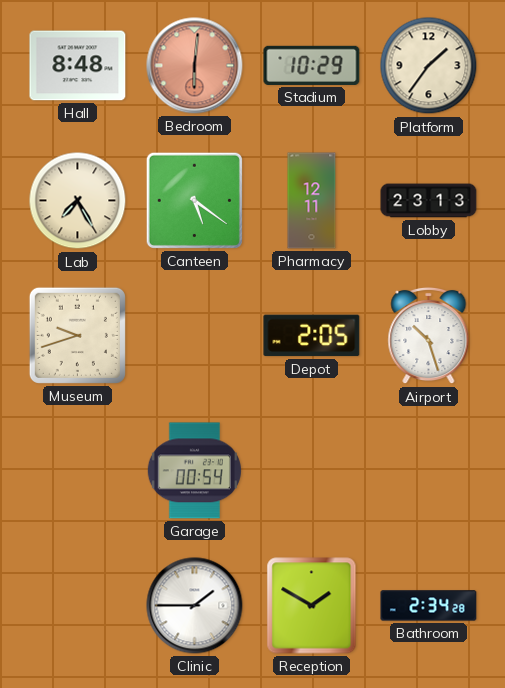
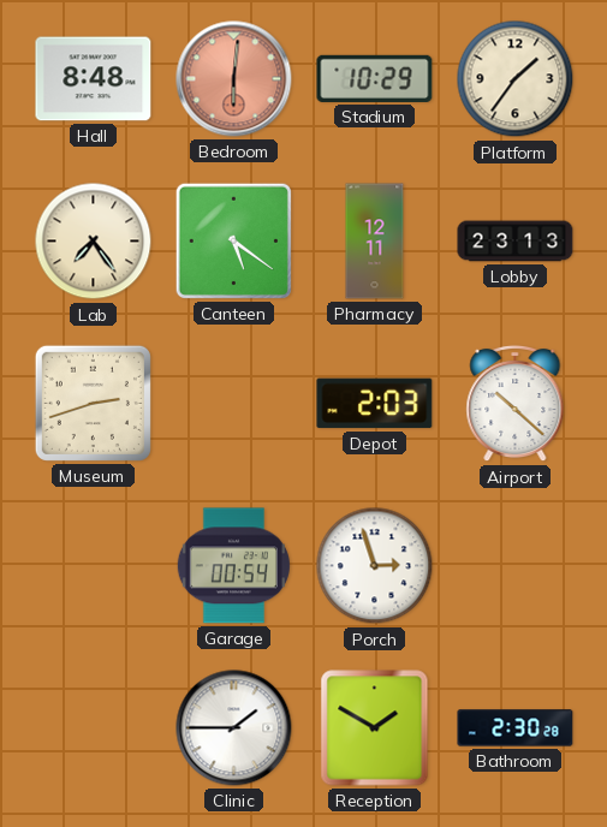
Lab: 7:25 -> 7:24 (94, 242)
Museum: 9:42 -> 2:42 (93, 403)
Depot: 2:05 -> 2:03 (375, 404)
Airport: 10:27 -> 10:22 (516, 404)
Porch: none -> 2:57 (375, 566)
Bathroom: 2:34 -> 2:30 (516, 728)
